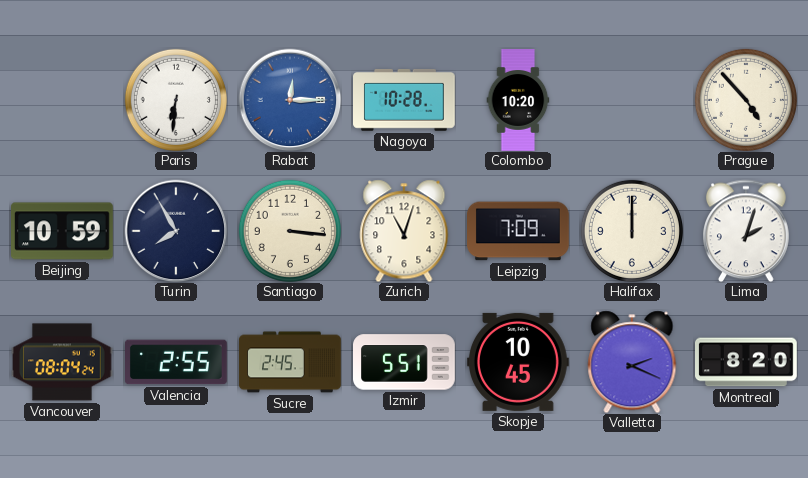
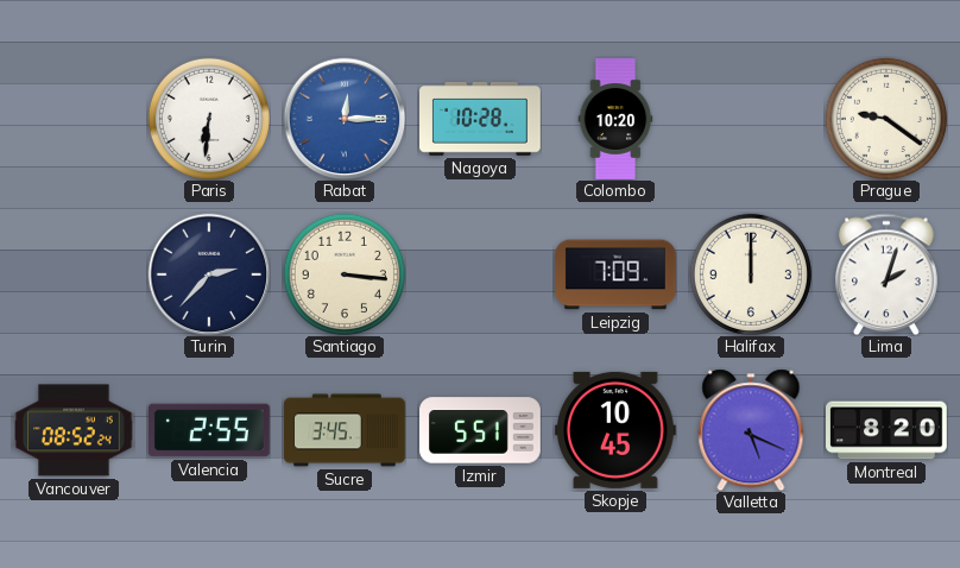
Prague: 4:53 -> 9:21 (886, 119)
Beijing: 10:59 -> none (63, 231)
Turin: 7:55 -> 2:37 (209, 274)
Zurich: 11:03 -> none (404, 231)
Vancouver: 08:04 -> 08:52 (75, 430)
Sucre: 2:45 -> 3:45 (345, 430)
Valletta: 2:19 -> 5:19 (751, 430)
